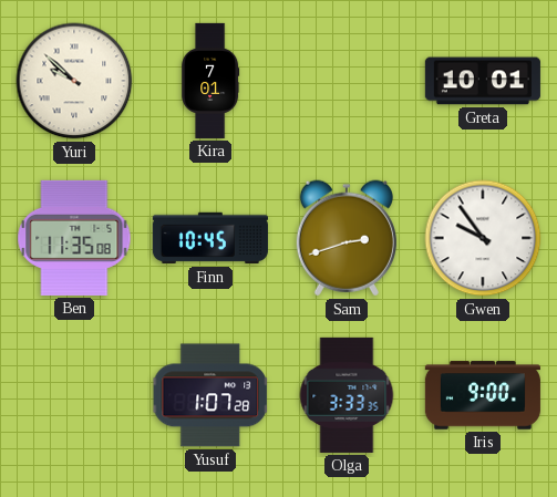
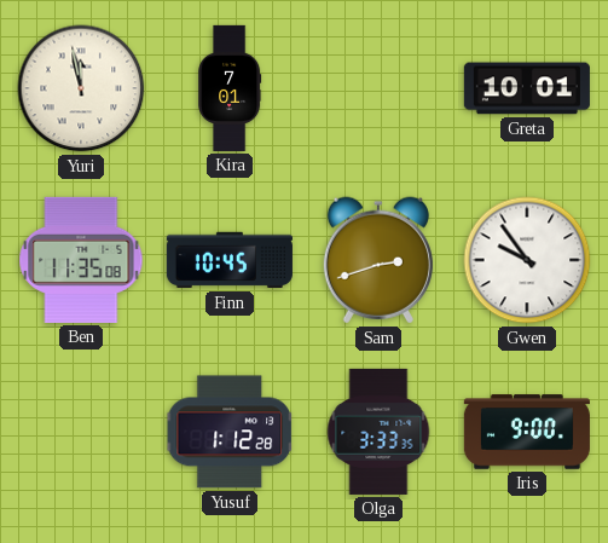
Yuri: 9:52 -> 11:58 (81, 88)
Yusuf: 1:07 -> 1:12 (228, 432)
